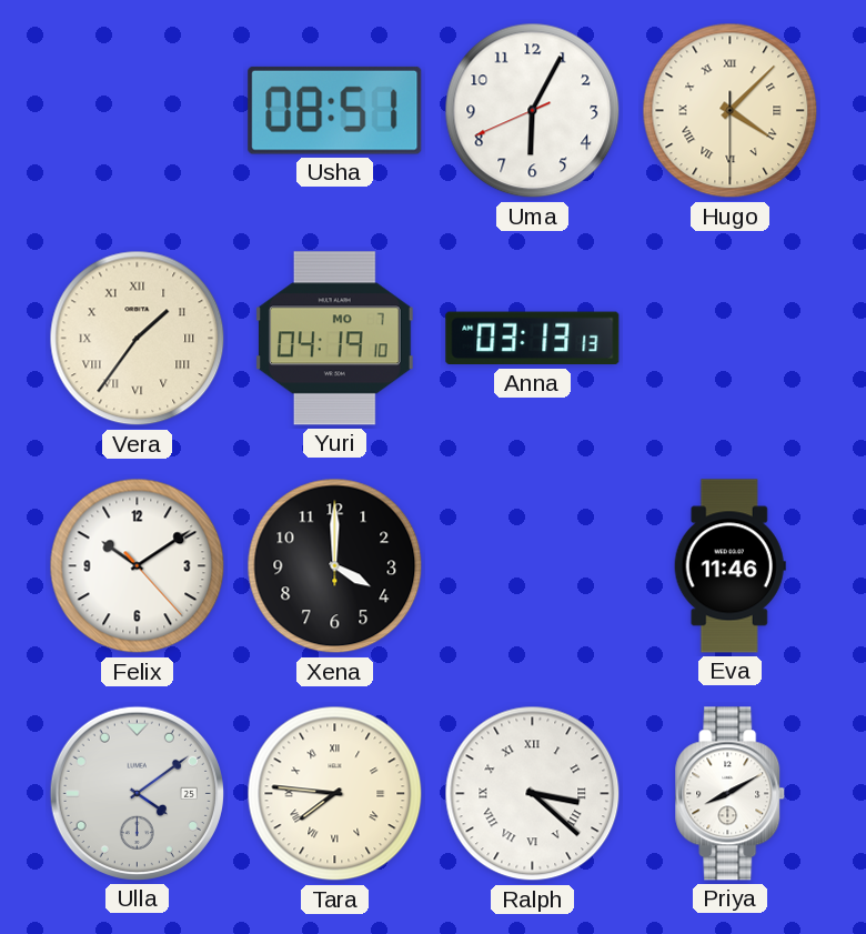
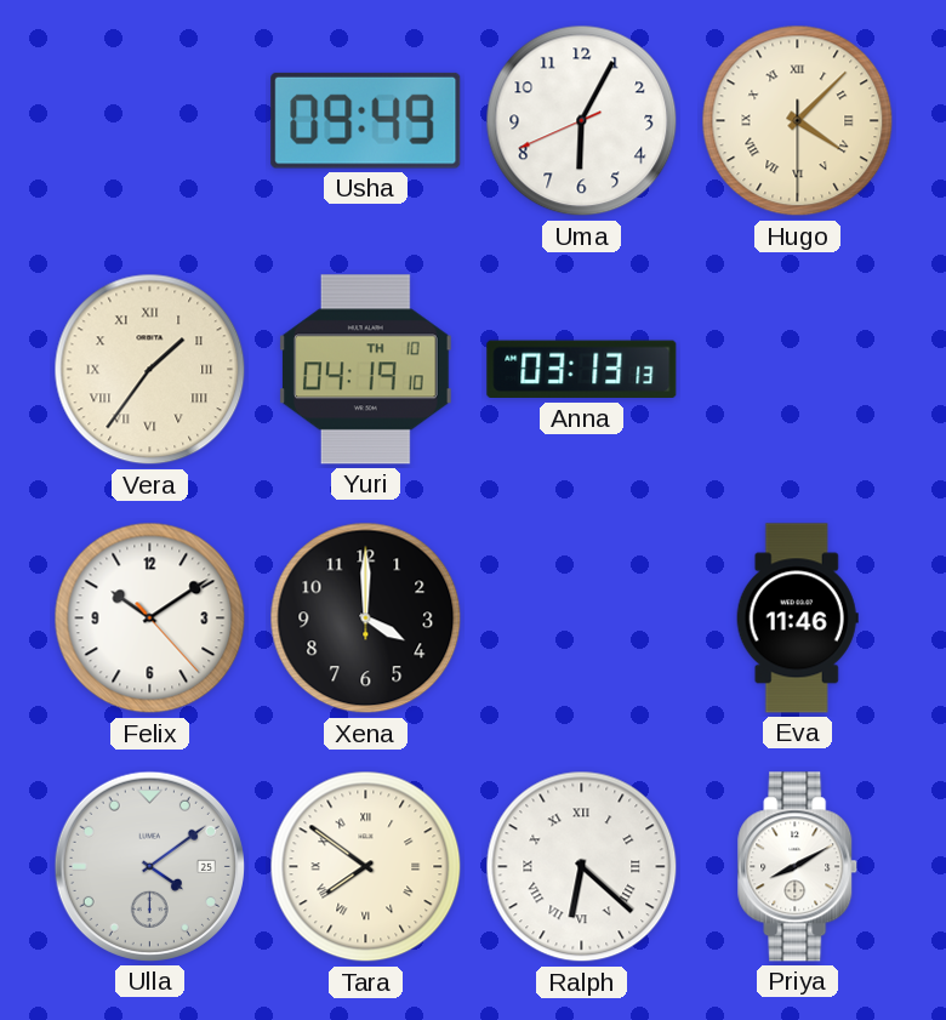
Usha: 08:51 -> 09:49 (366, 120)
Yuri date: MO 7 -> TH 10 (365, 370)
Tara: 7:46 -> 7:51 (366, 867)
Ralph: 3:22 -> 6:22 (582, 867)
